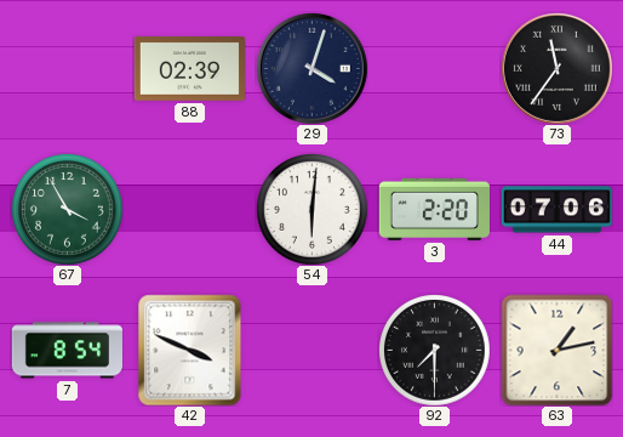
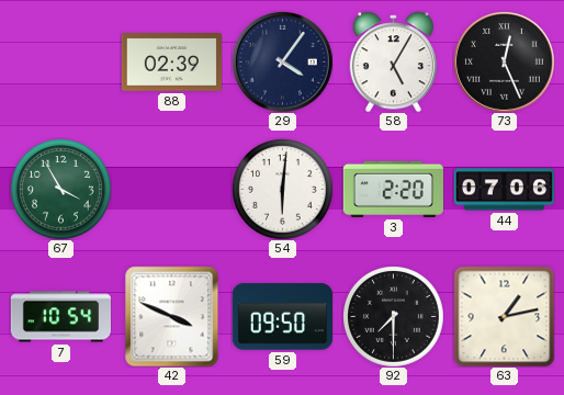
29: 4:03 -> 4:06 (282, 61)
58: none -> 5:05 (393, 61)
73: 11:36 -> 12:26 (504, 61)
7: 8:54 -> 10:54 (60, 317)
59: none -> 09:50 (282, 317)
